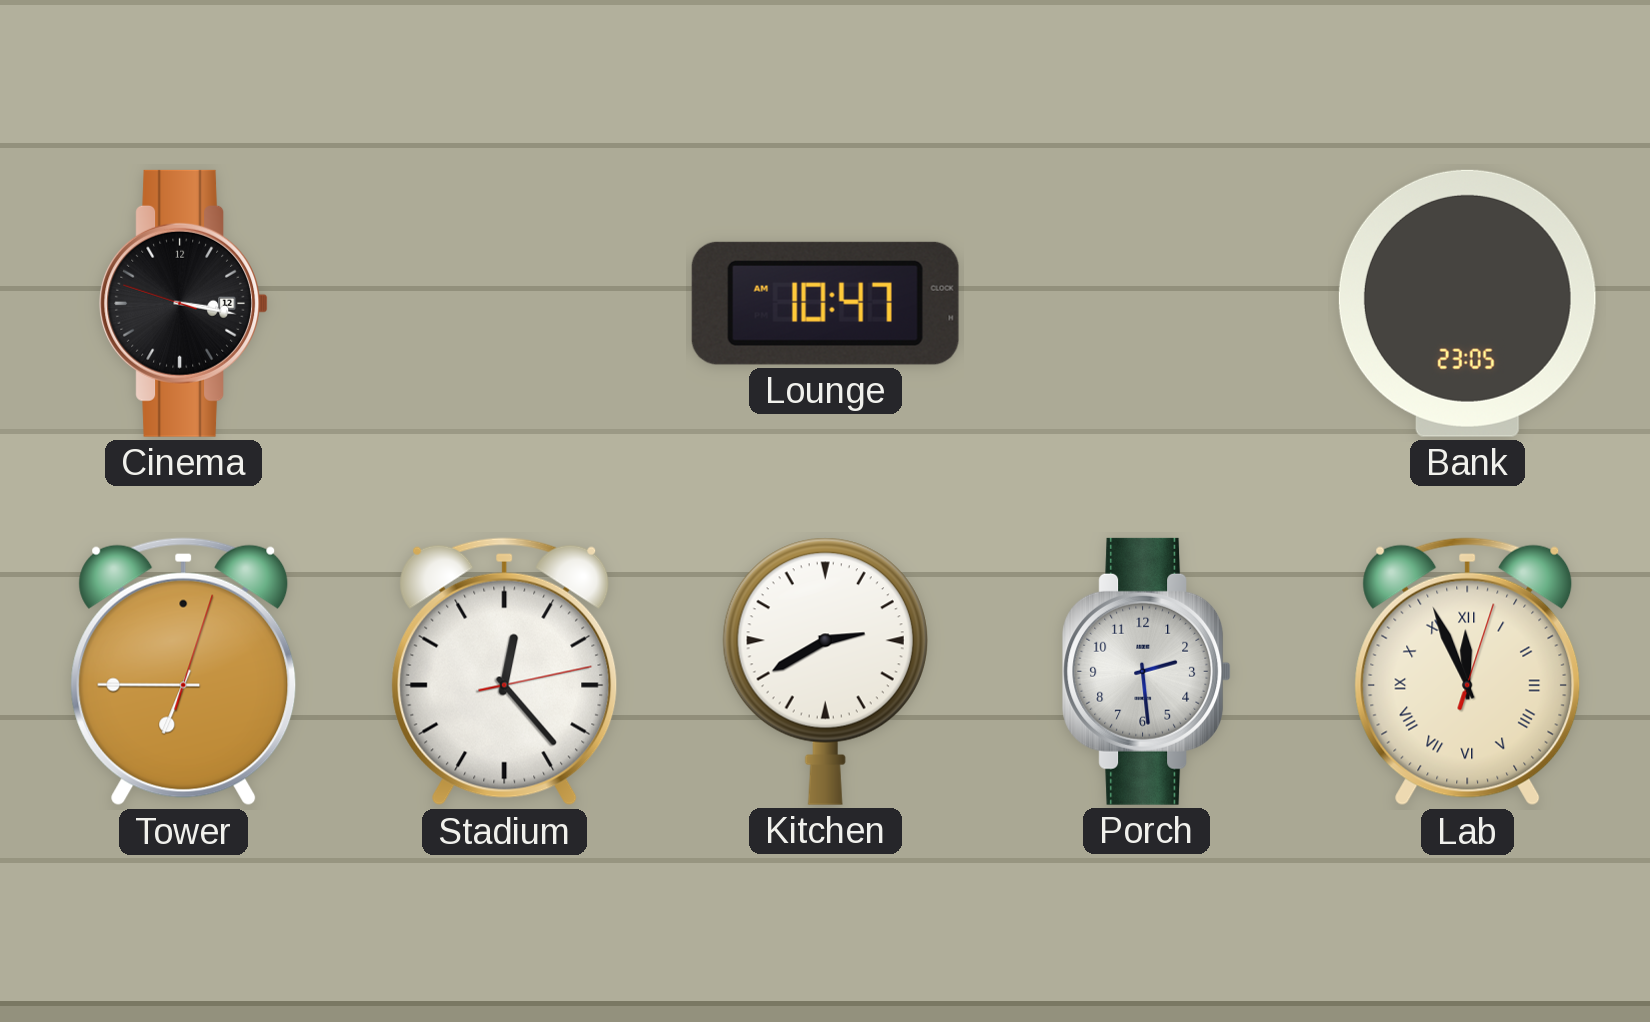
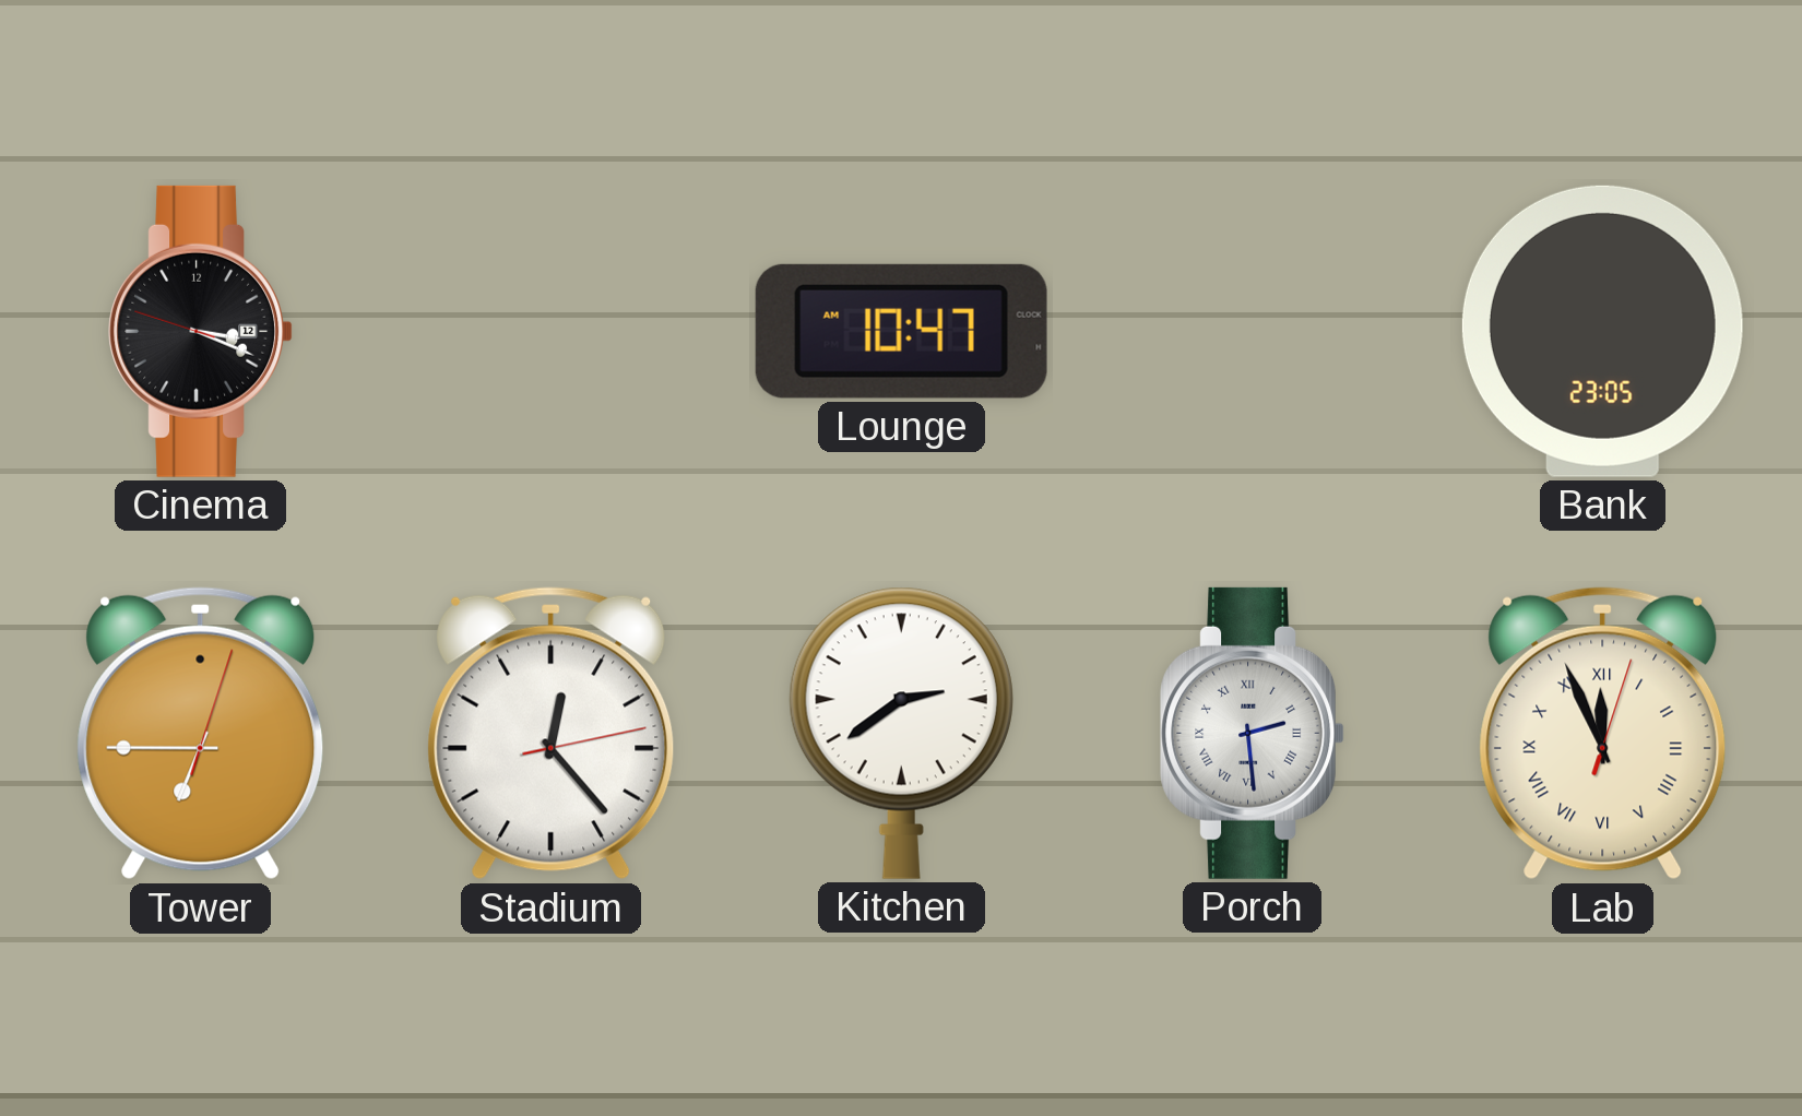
Cinema: 3:16 -> 3:18 (201, 331)
Kitchen: 2:40 -> 2:39 (901, 733)
Porch numerals: Arabic -> Roman (1253, 733)
